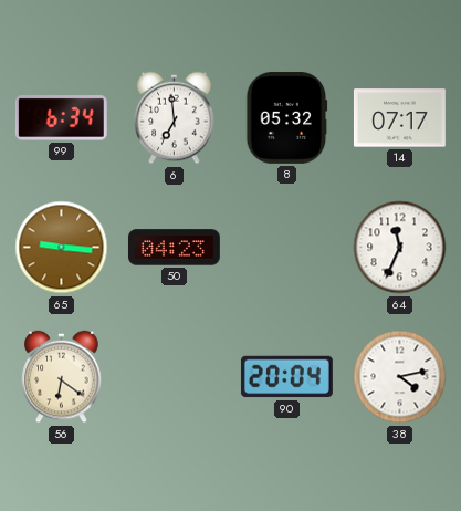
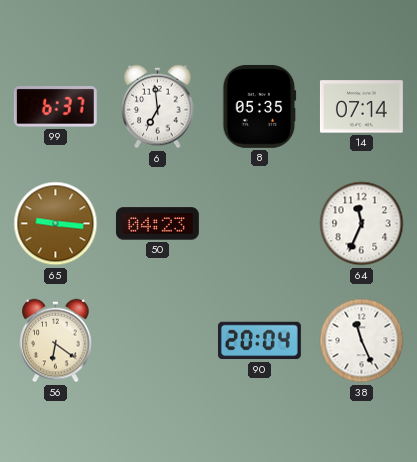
99: 6:34 -> 6:37 (55, 107)
8: 05:32 -> 05:35 (260, 106)
14: 07:17 -> 07:14 (361, 107)
38: 4:13 -> 11:26 (362, 341)
